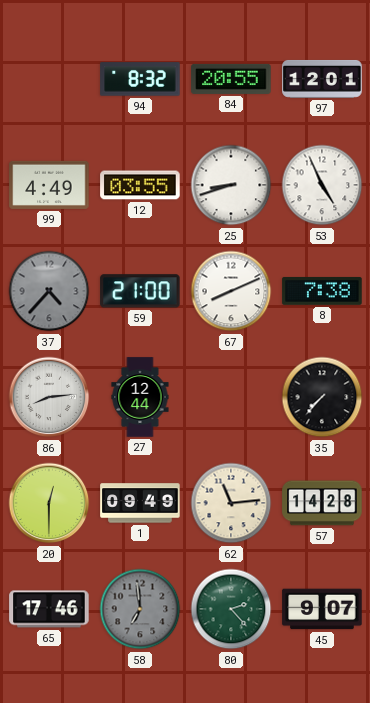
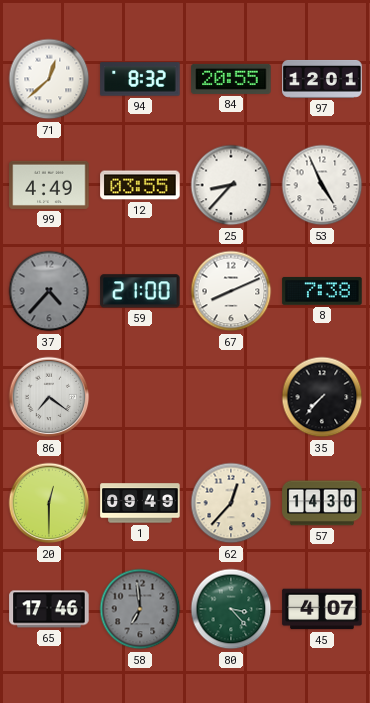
71: none -> 12:38 (49, 79)
25: 8:42 -> 8:37 (231, 185)
86: 8:14 -> 7:21 (49, 397)
27: 12:44 -> none (140, 397)
62: 11:14 -> 12:37 (231, 503)
57: 14:28 -> 14:30 (322, 503)
80: 2:23 -> 3:23 (231, 609)
45: 9:07 -> 4:07 (322, 609)
